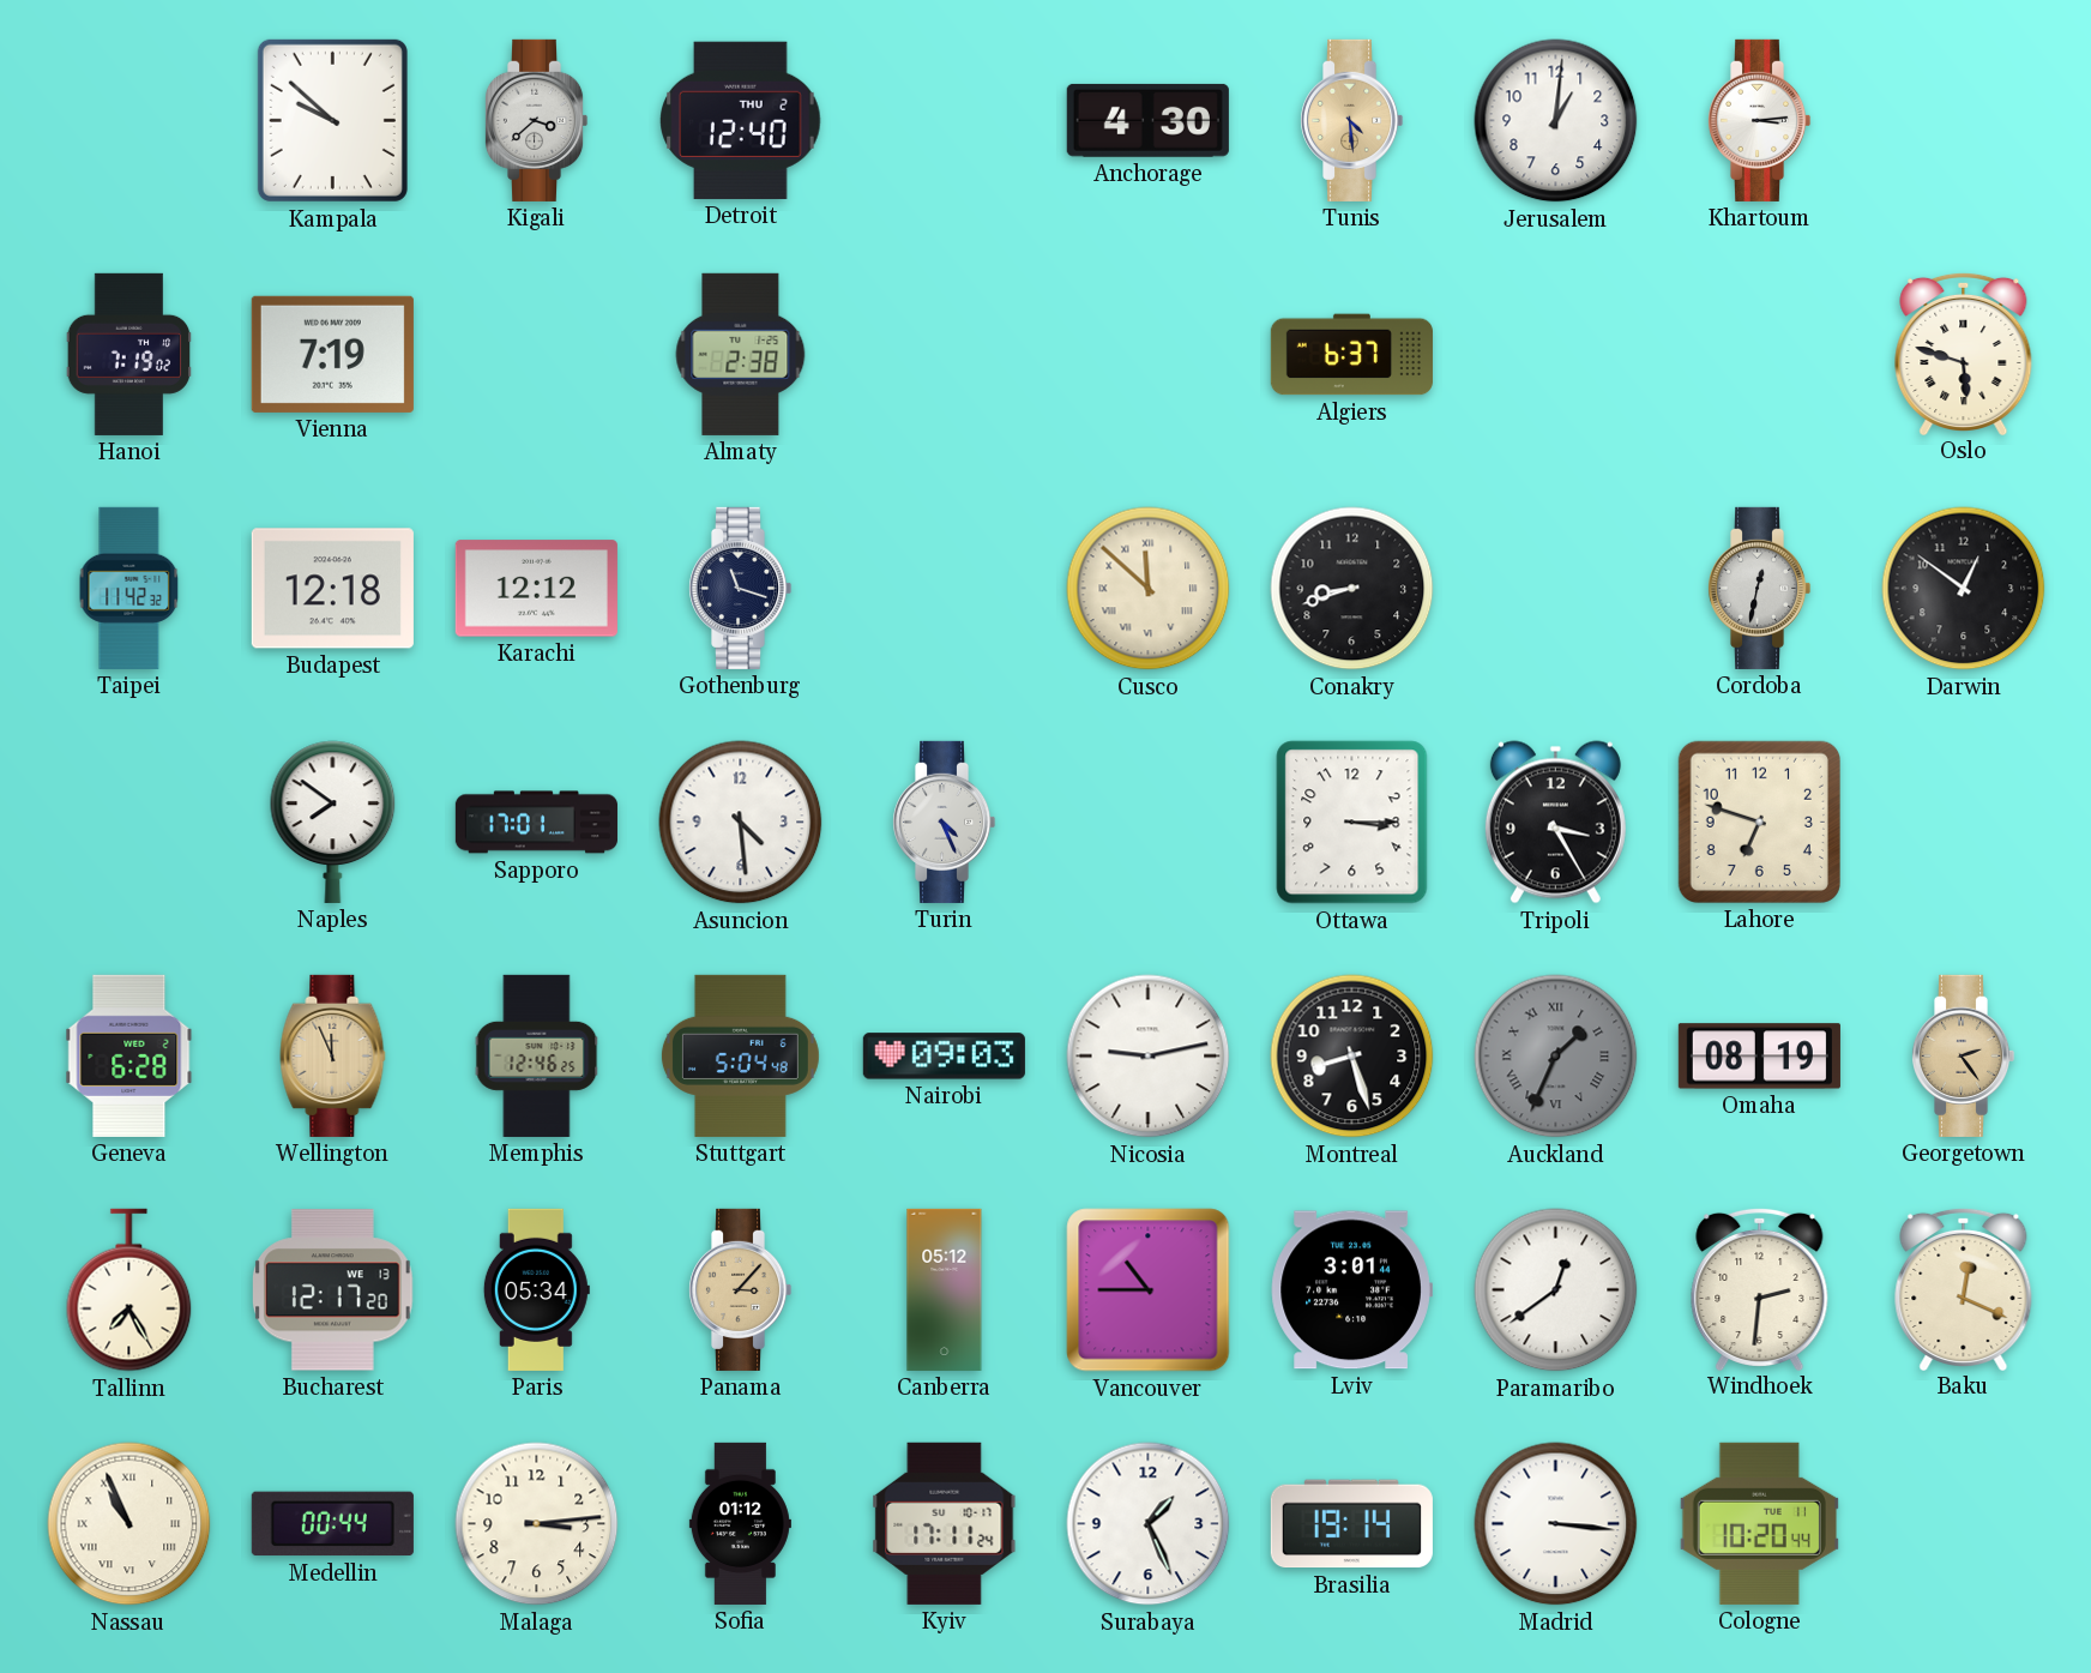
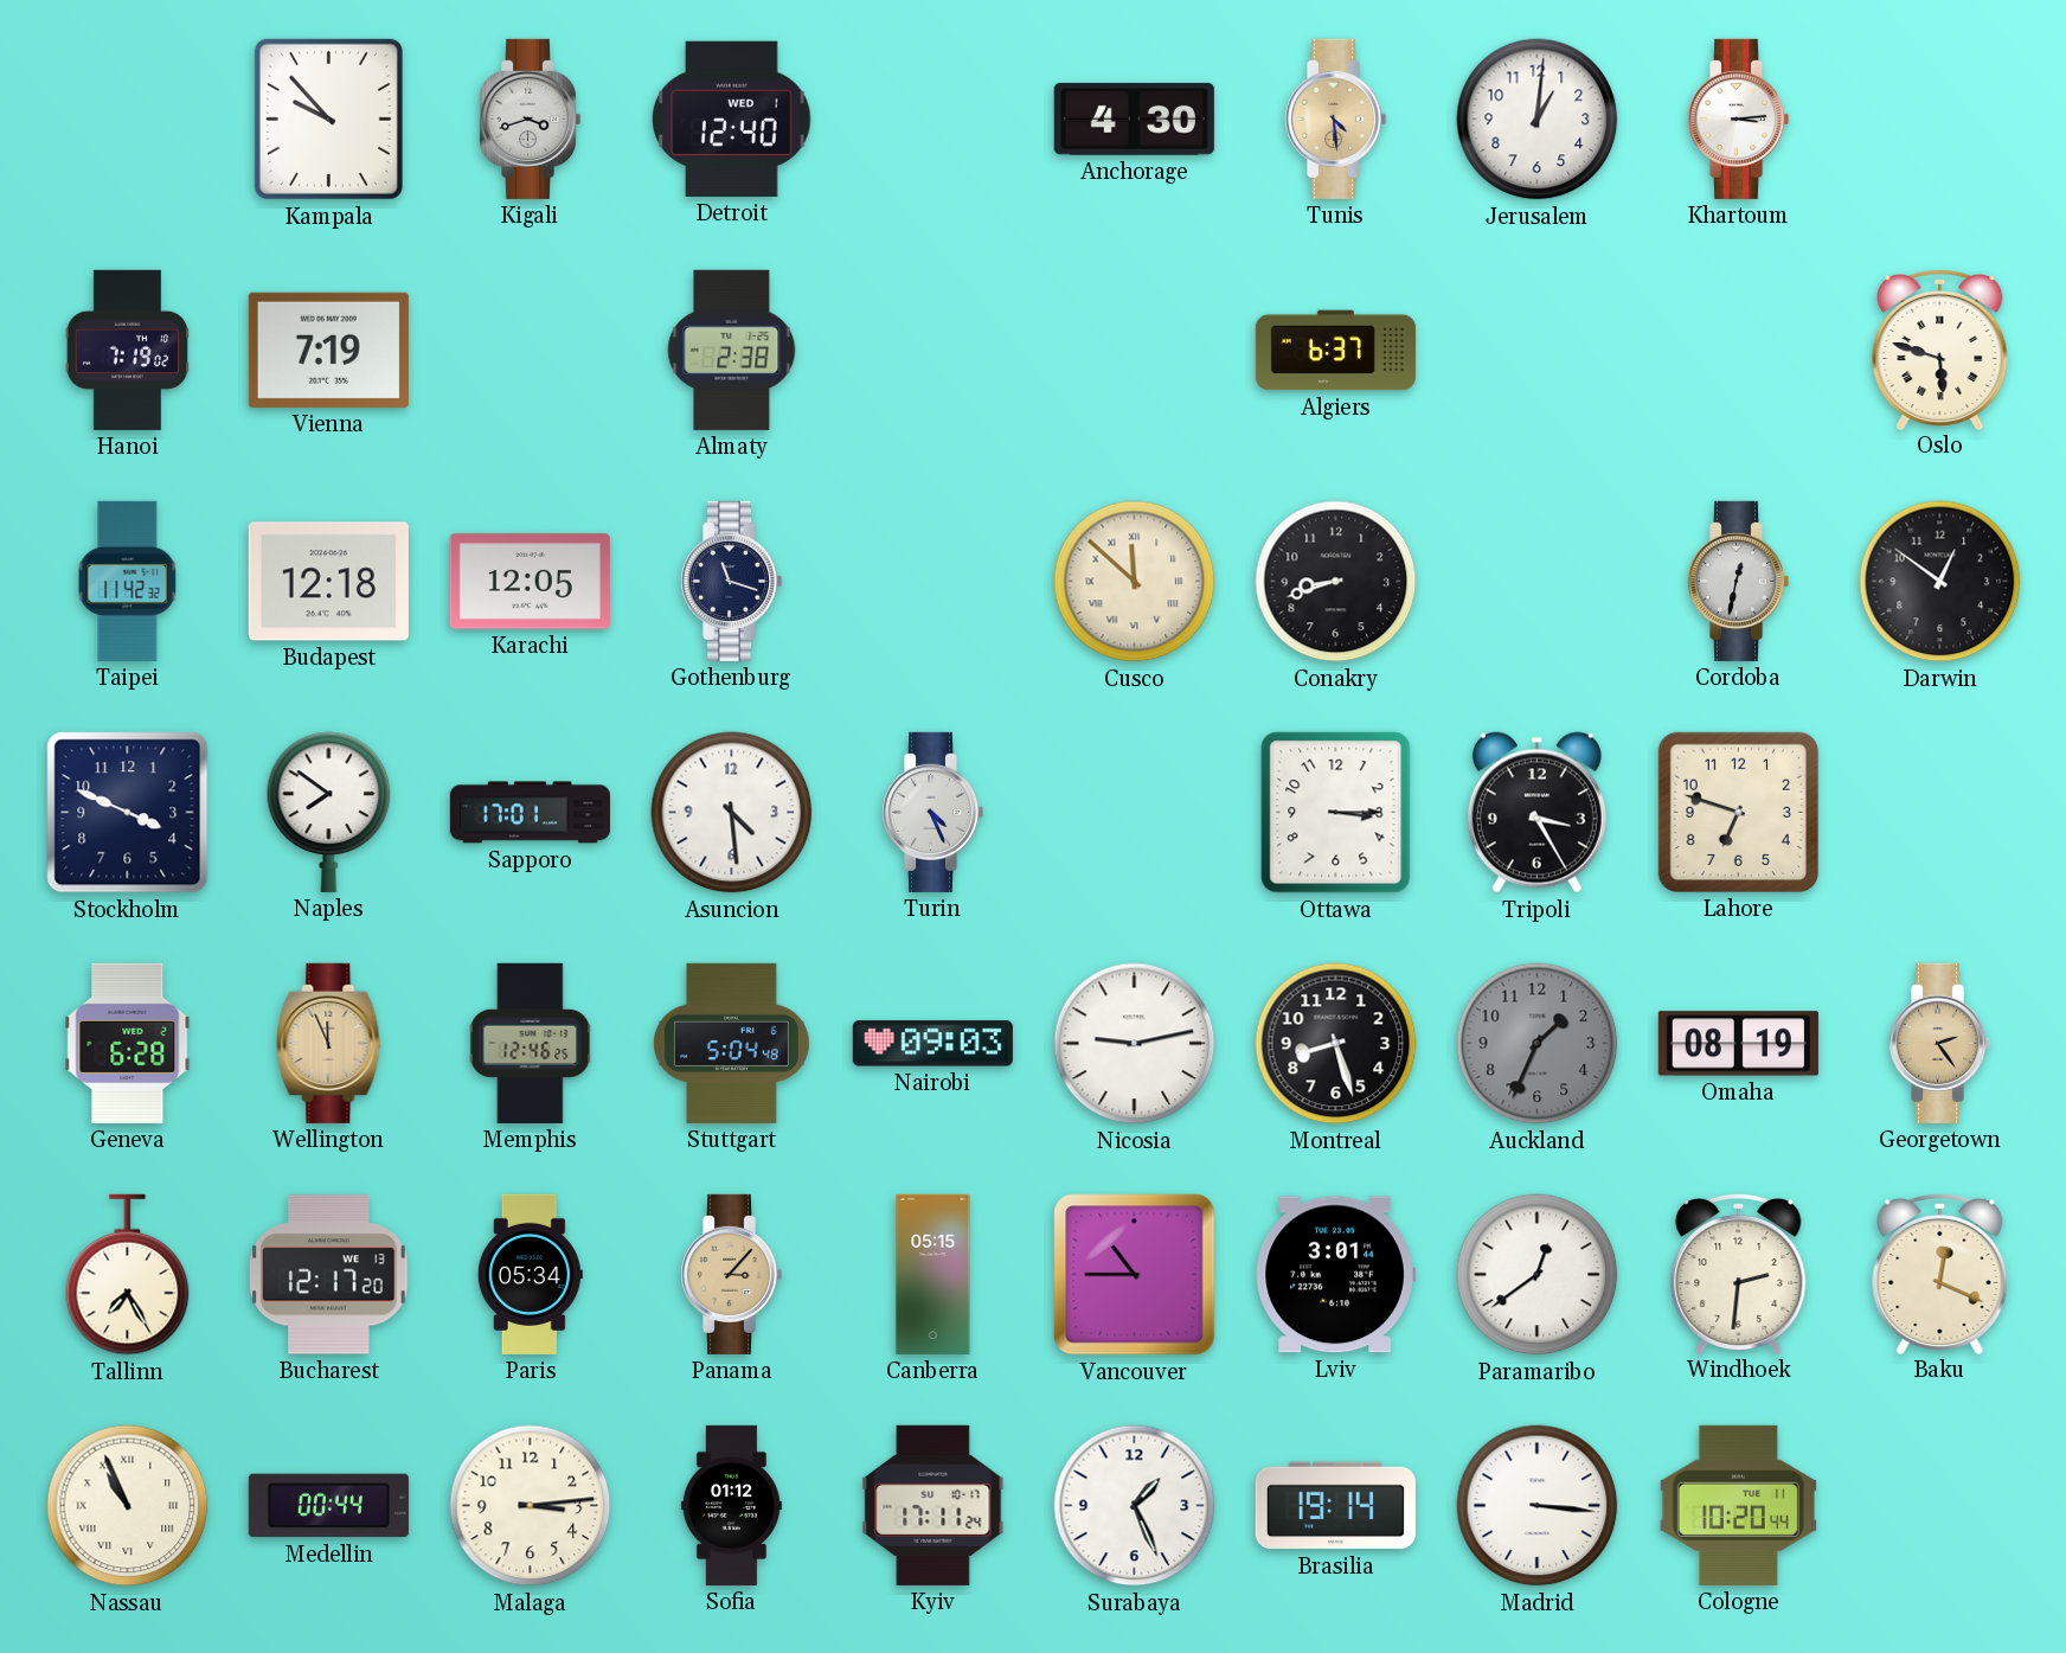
Kampala: 9:52 -> 9:53 (328, 118)
Kigali: 3:38 -> 3:42 (530, 118)
Detroit date: THU 2 -> WED 1 (732, 118)
Karachi: 12:12 -> 12:05 (530, 582)
Stockholm: none -> 3:49 (128, 813)
Auckland numerals: Roman -> Arabic (1538, 1044)
Canberra: 05:12 -> 05:15 (933, 1274)
